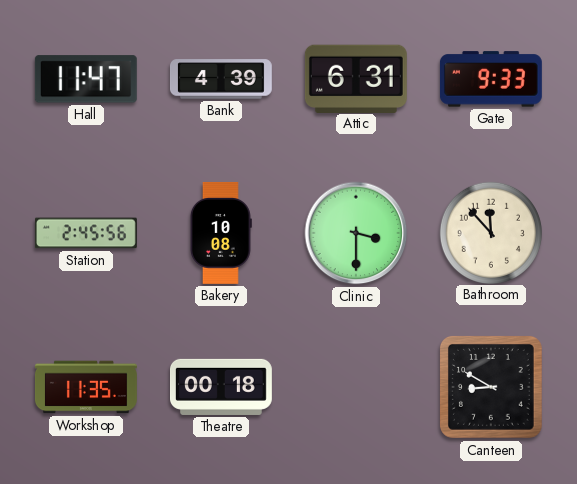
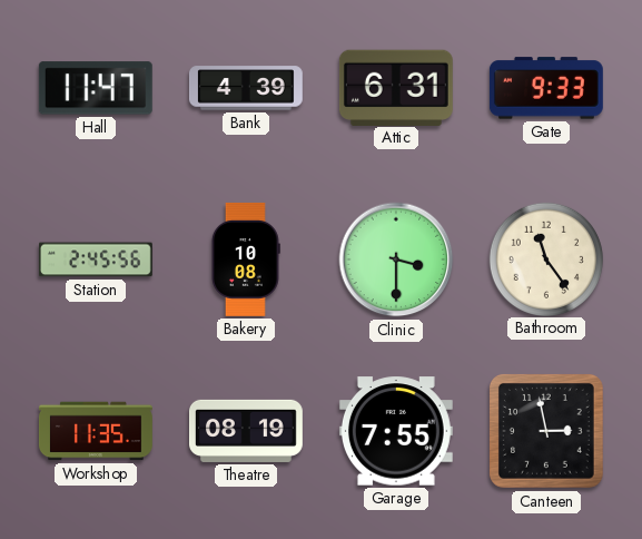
Bathroom: 11:53 -> 11:24 (545, 258)
Theatre: 00:18 -> 08:19 (247, 431)
Garage: none -> 7:55 (396, 431)
Canteen: 8:50 -> 2:58 (546, 431)
